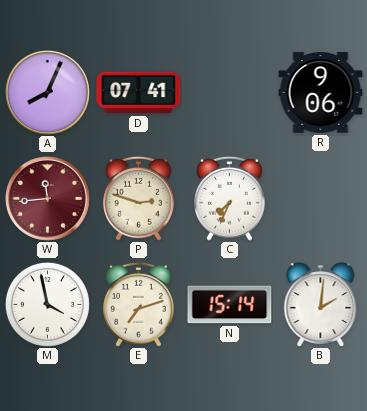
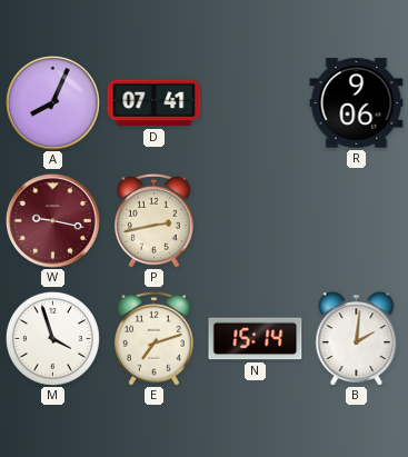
W: 11:44 -> 9:17 (52, 220)
P: 2:48 -> 2:43 (155, 220)
C: 7:34 -> none (230, 198)
M: 3:58 -> 3:57 (52, 338)
